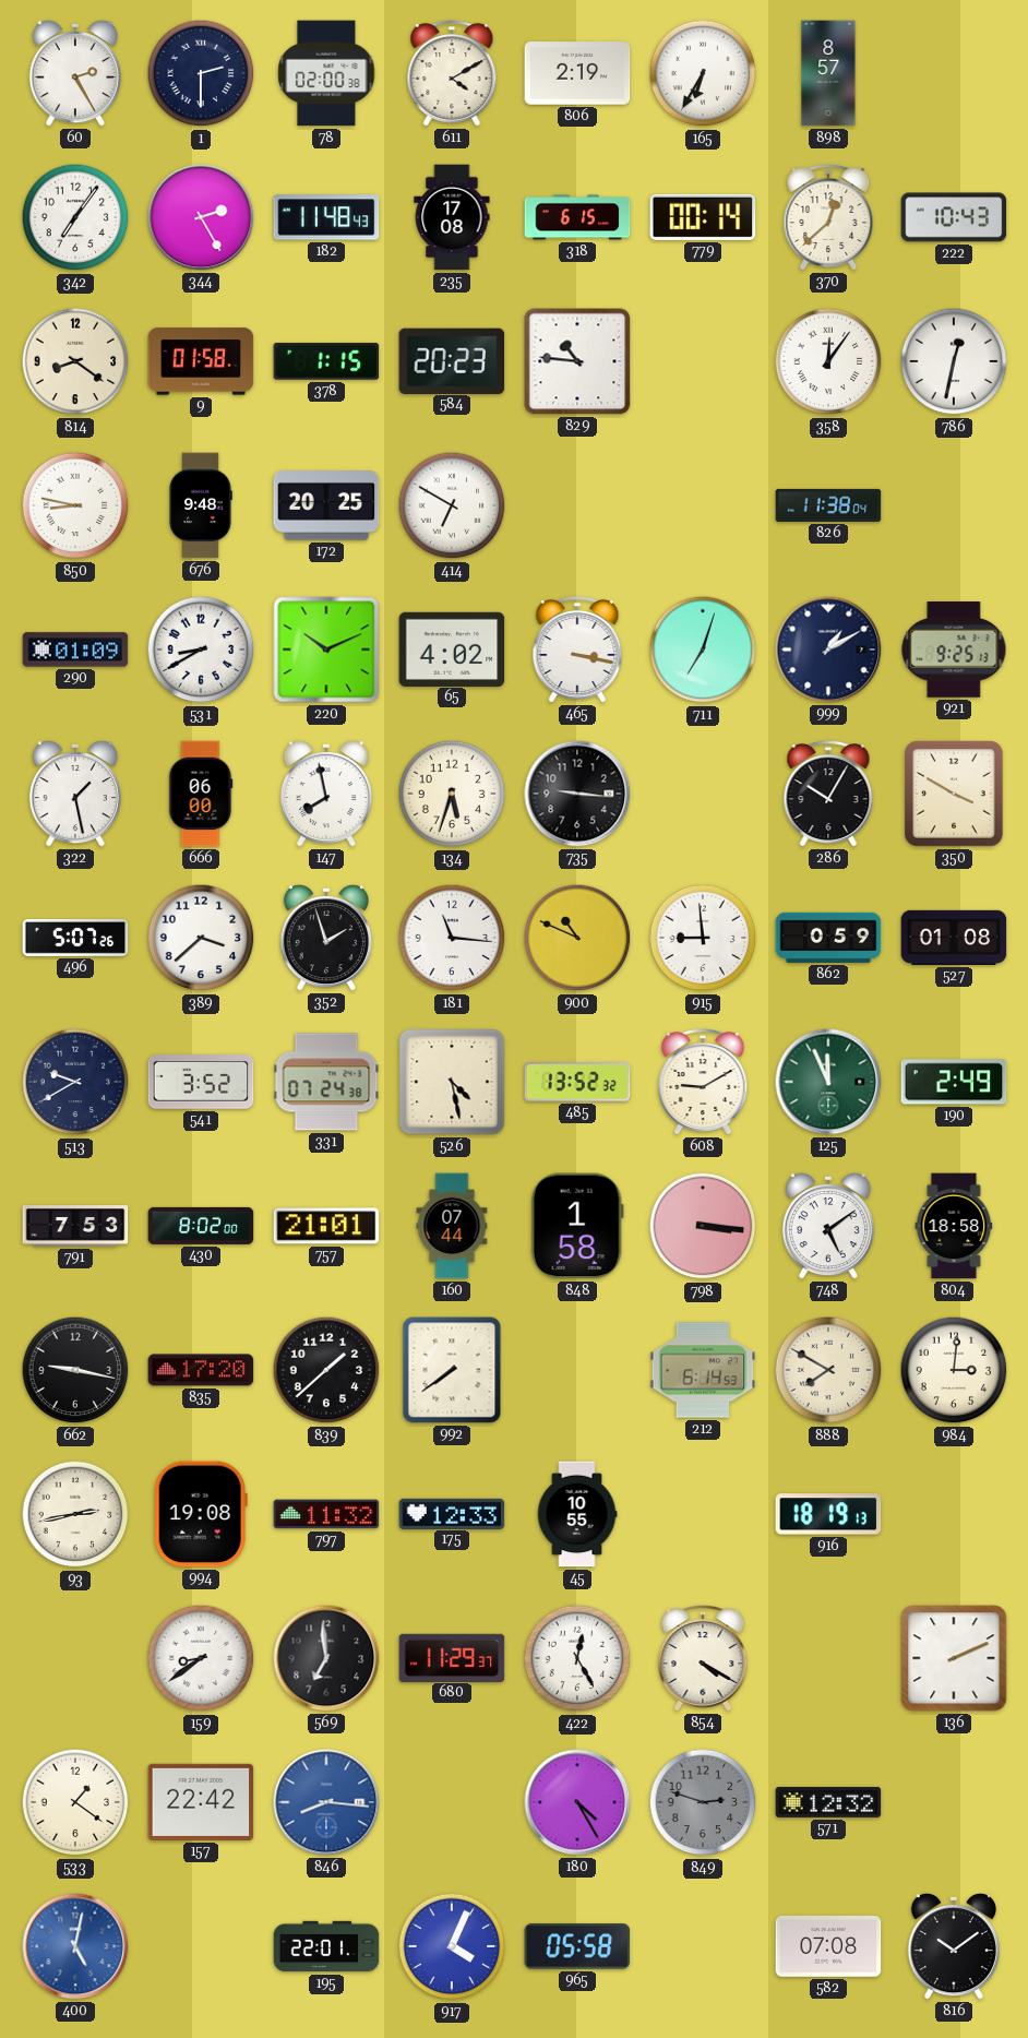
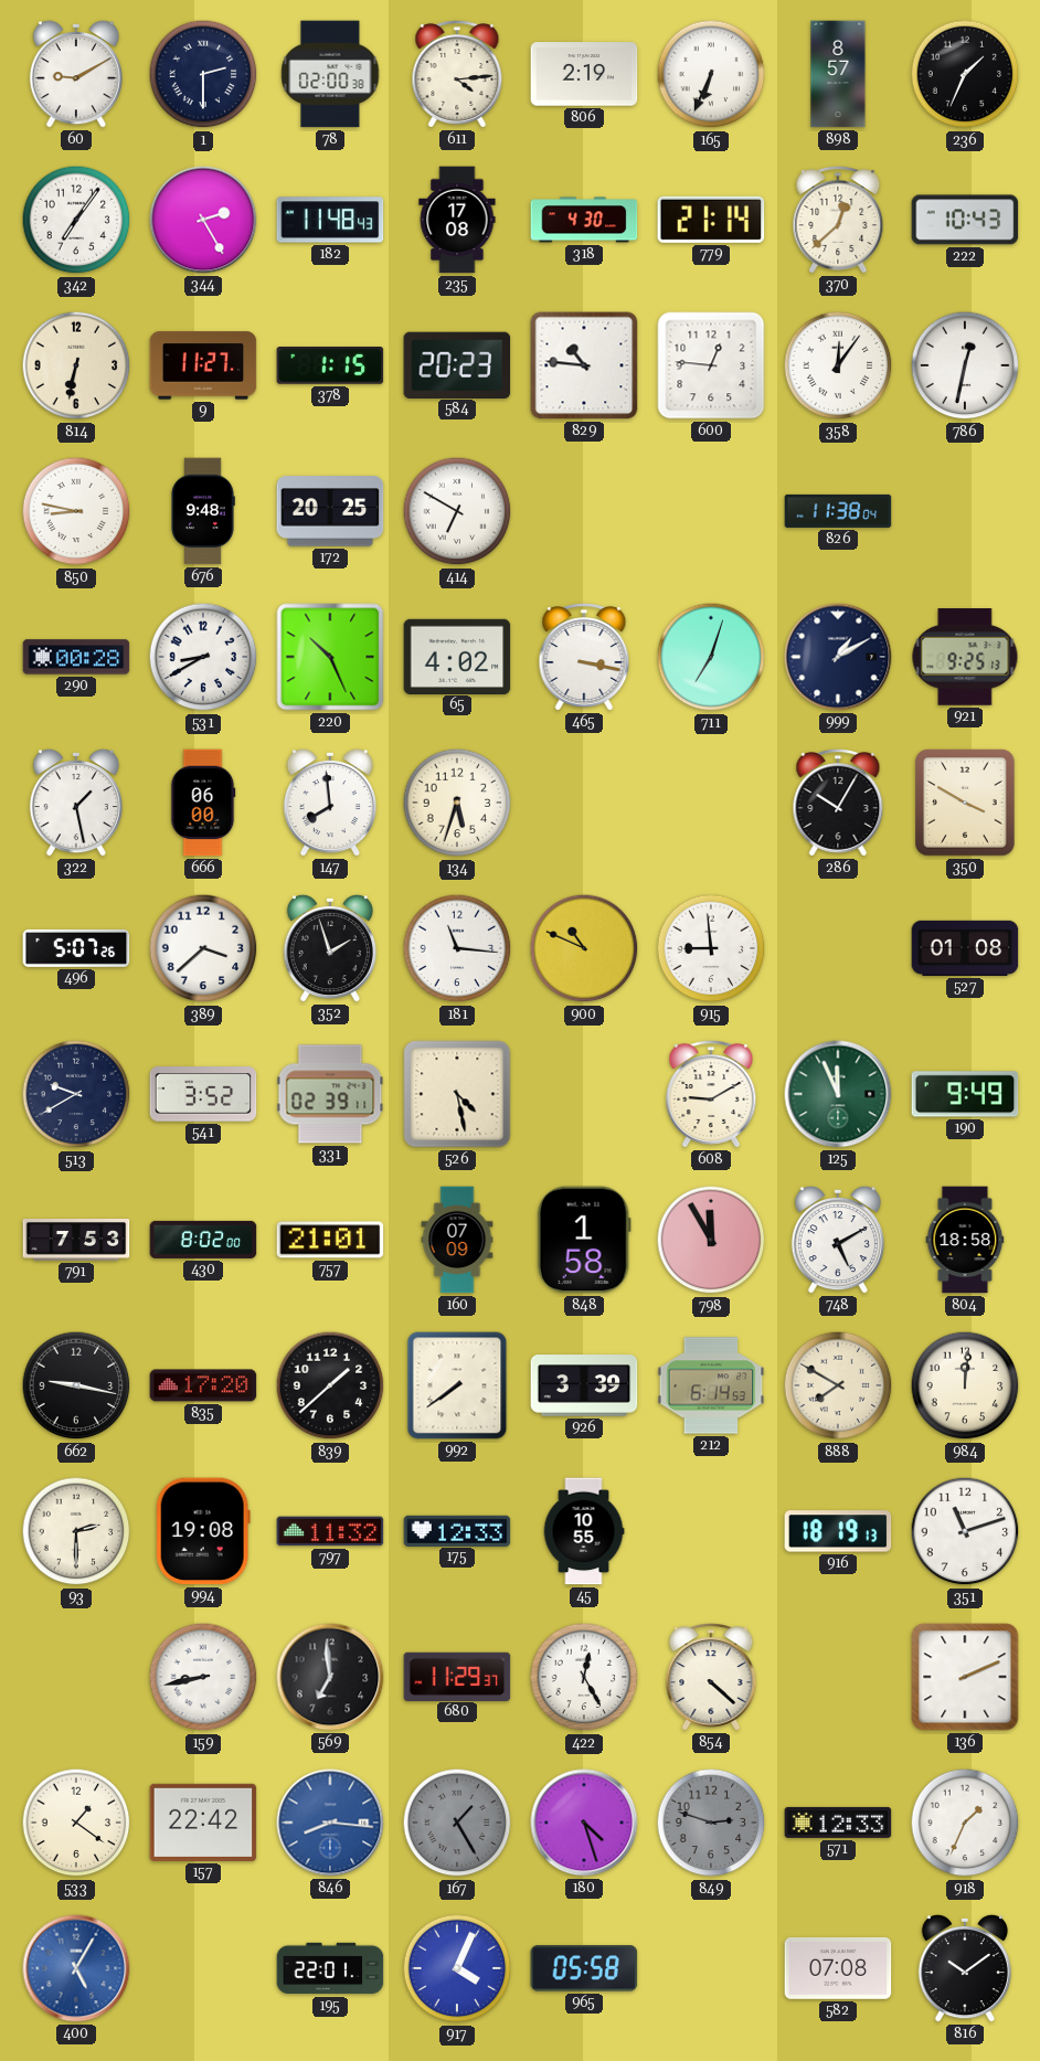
60: 2:25 -> 9:10 (76, 74)
611: 4:10 -> 4:14 (457, 74)
165: 6:35 -> 6:34 (711, 74)
236: none -> 1:34 (965, 74)
318: 6:15 -> 4:30 (584, 220)
779: 00:14 -> 21:14 (711, 220)
814: 8:21 -> 6:32 (76, 365)
9: 01:58 -> 11:27 (203, 365)
600: none -> 12:46 (711, 365)
290: 01:09 -> 00:28 (76, 657)
220: 10:11 -> 10:26 (330, 657)
147: 7:58 -> 7:59 (330, 803)
735: 9:16 -> none (577, 794)
862: 0:59 -> none (828, 938)
331: 07:24 -> 02:39 (330, 1094)
485: 13:52 -> none (577, 1082)
190: 2:49 -> 9:49 (965, 1094)
160: 07:44 -> 07:09 (457, 1240)
798: 3:16 -> 11:55 (711, 1240)
748: 5:09 -> 5:10 (838, 1240)
926: none -> 3:39 (584, 1385)
984: 3:01 -> 12:01 (965, 1385)
93: 2:43 -> 2:30 (76, 1531)
351: none -> 11:12 (965, 1531)
159: 8:39 -> 8:43 (203, 1677)
854: 4:20 -> 4:22 (711, 1677)
167: none -> 1:25 (457, 1823)
180: 4:25 -> 4:27 (584, 1823)
571: 12:32 -> 12:33 (838, 1823)
918: none -> 1:34 (965, 1823)
400: 5:02 -> 5:05 (76, 1968)
